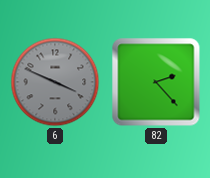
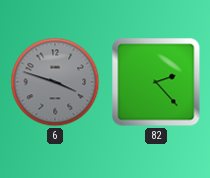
6: 3:49 -> 3:48 (55, 82)
